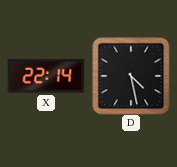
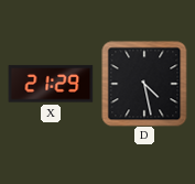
X: 22:14 -> 21:29 (51, 84)
